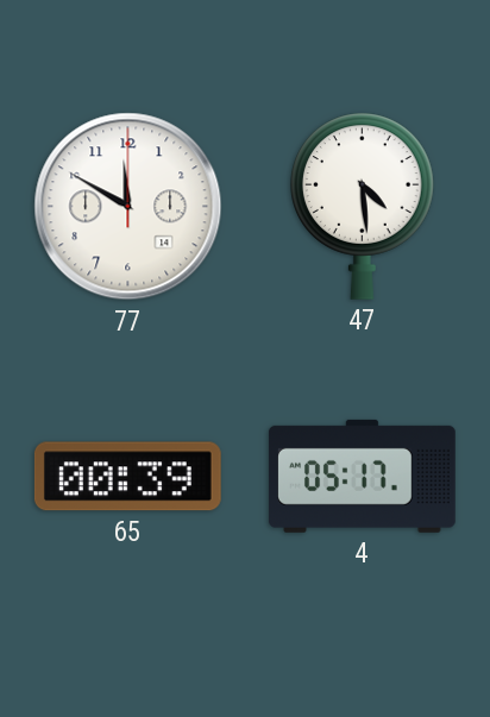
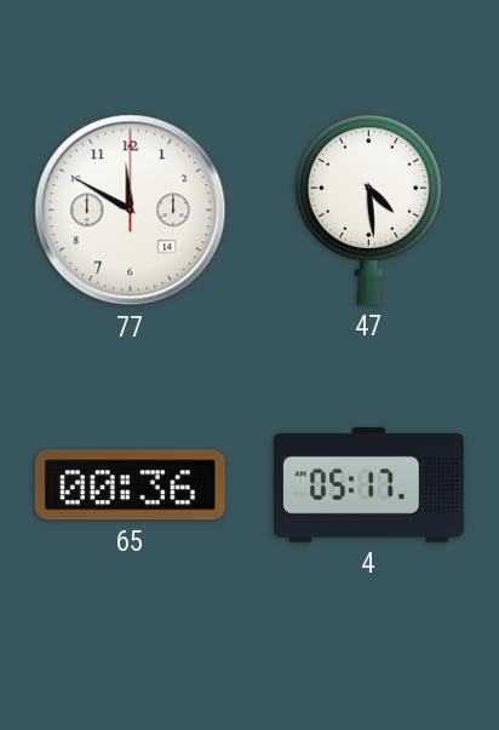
65: 00:39 -> 00:36 (130, 485)
